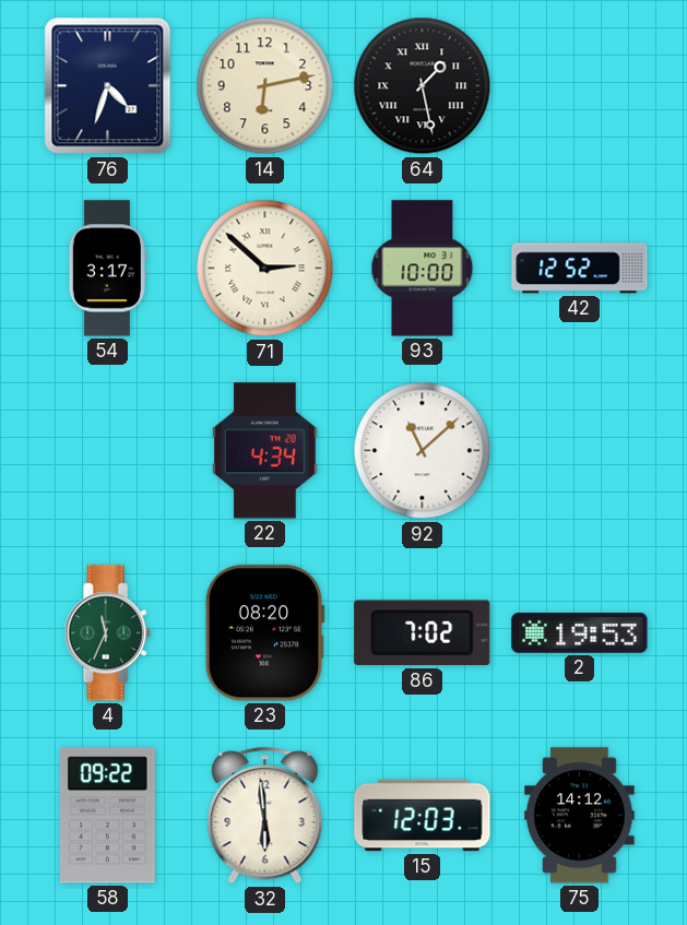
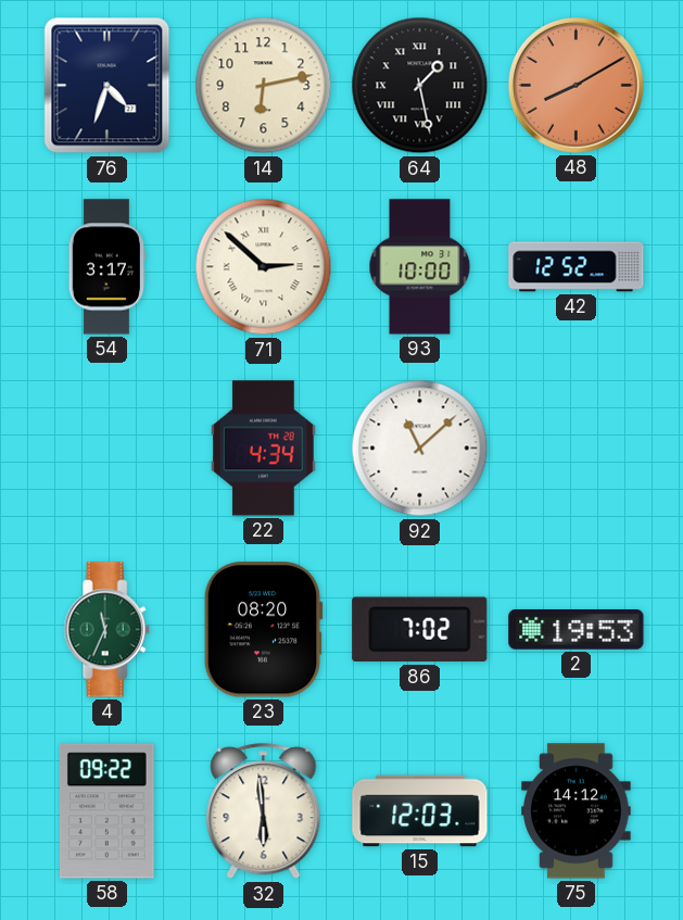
48: none -> 8:10 (576, 85)
